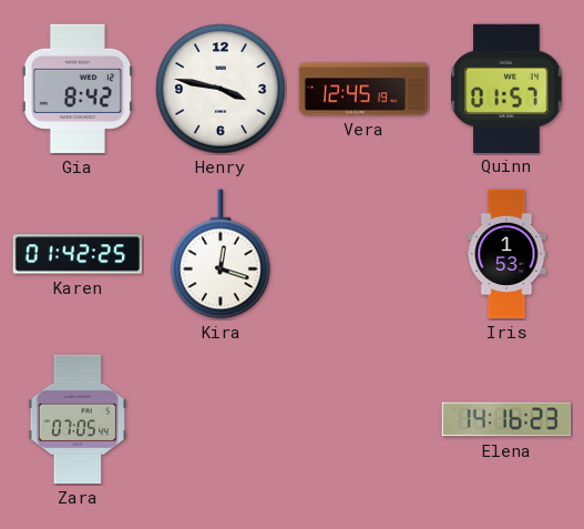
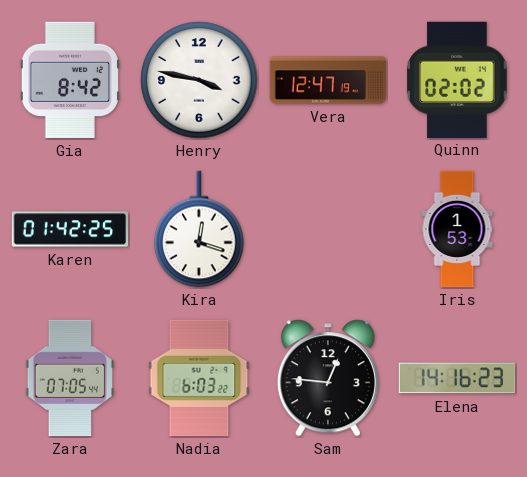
Vera: 12:45 -> 12:47 (328, 80)
Quinn: 01:57 -> 02:02 (457, 79)
Nadia: none -> 6:03 (199, 378)
Sam: none -> 12:46 (328, 378)
